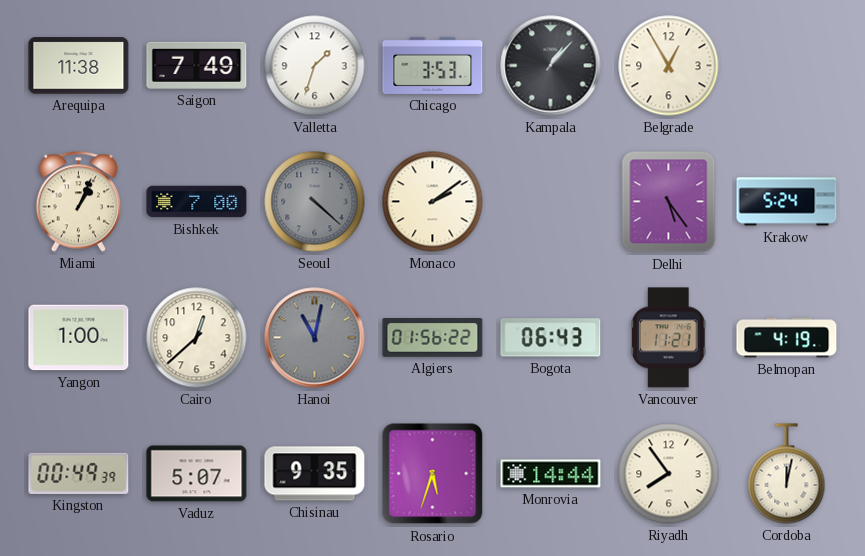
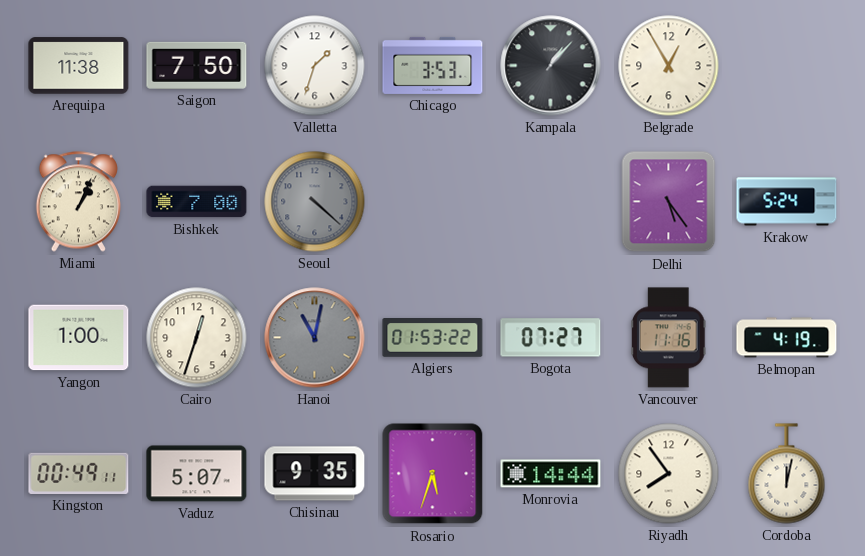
Saigon: 7:49 -> 7:50 (197, 65)
Monaco: 2:09 -> none (433, 202)
Cairo: 12:38 -> 12:33 (197, 338)
Algiers: 01:56 -> 01:53 (433, 338)
Bogota: 06:43 -> 07:27 (551, 338)
Vancouver: 11:21 -> 11:16 (668, 338)
Kingston: 00:49:39 -> 00:49:11 (79, 473)
